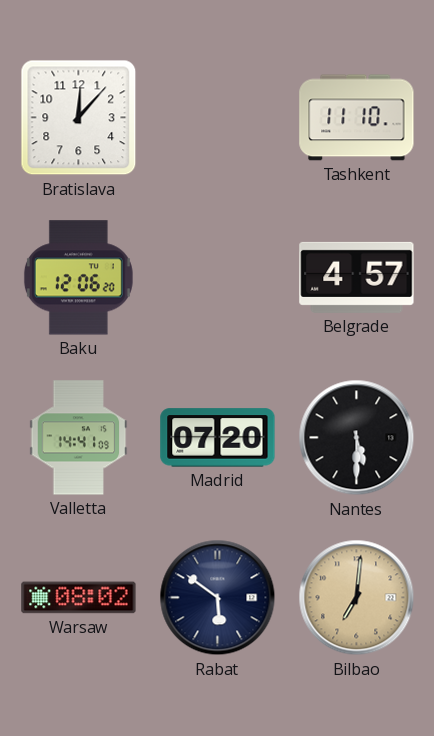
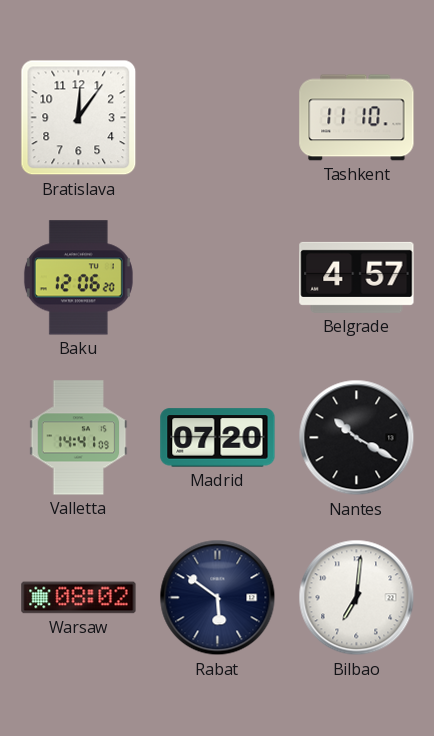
Bratislava: 12:07 -> 12:06 (79, 118)
Nantes: 5:30 -> 10:20 (357, 438)
Bilbao dial: champagne -> white (357, 598)
